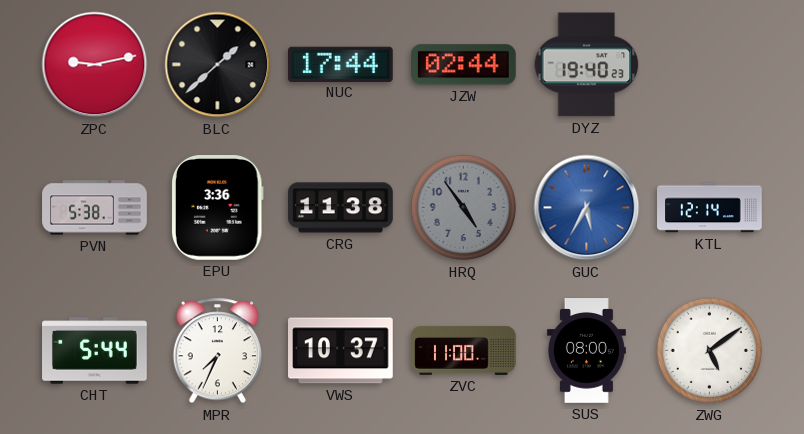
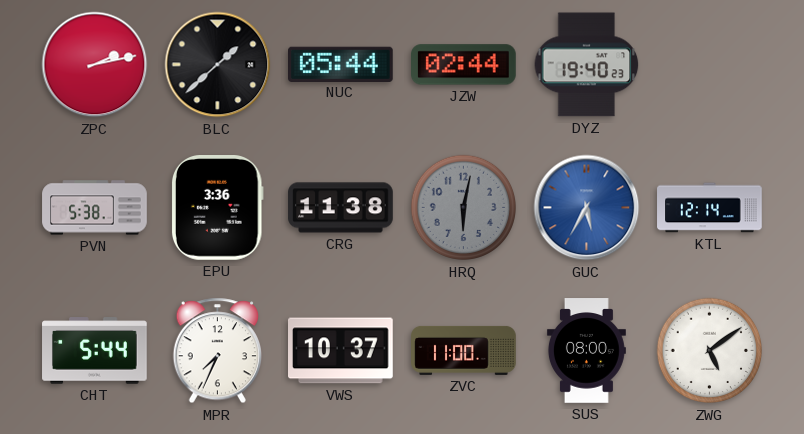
ZPC: 9:13 -> 2:13 (95, 65)
NUC: 17:44 -> 05:44 (341, 64)
HRQ: 4:54 -> 6:02 (464, 208)
